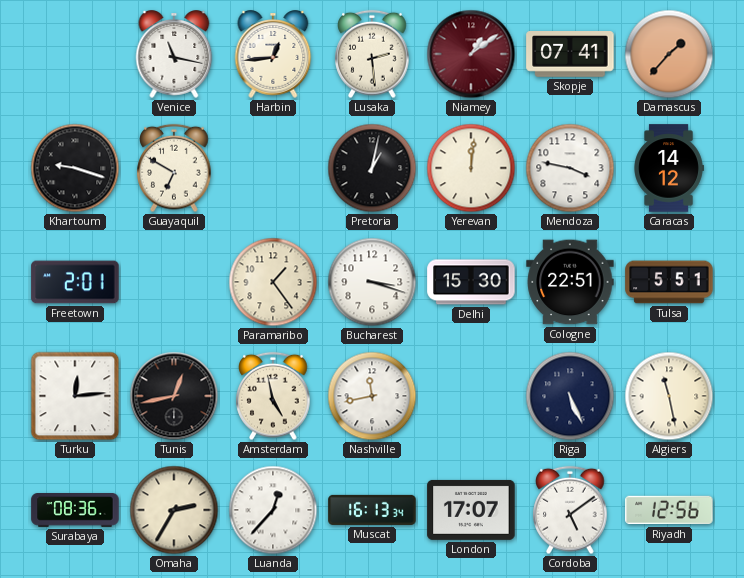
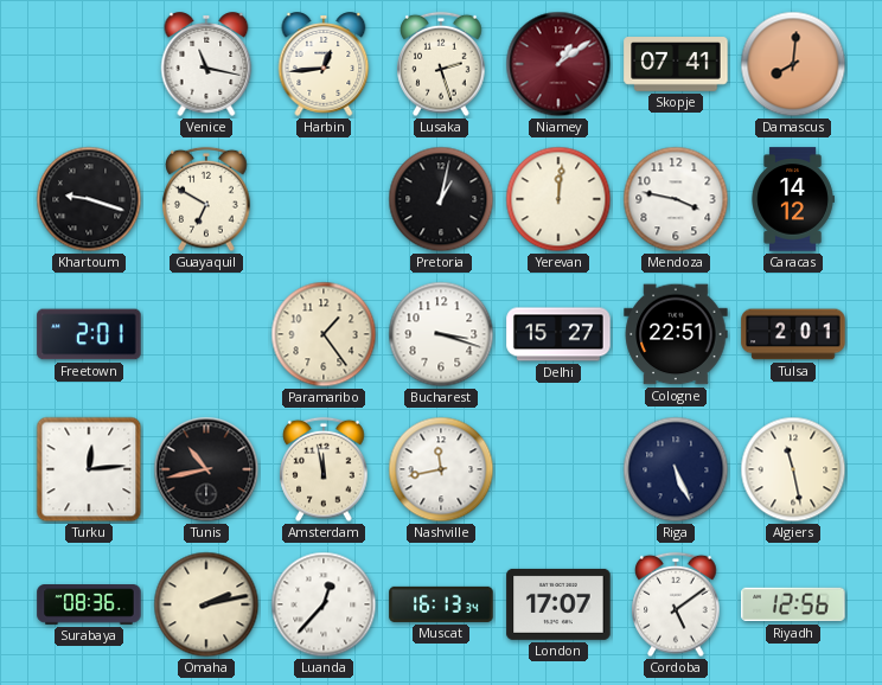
Lusaka: 2:29 -> 2:27 (441, 64)
Damascus: 1:37 -> 8:01 (793, 64)
Delhi: 15:30 -> 15:27 (558, 334)
Tulsa: 5:51 -> 2:01 (793, 334)
Tunis: 12:43 -> 10:43 (206, 469)
Amsterdam: 4:58 -> 11:58 (324, 469)
Omaha: 2:35 -> 2:13 (206, 604)
